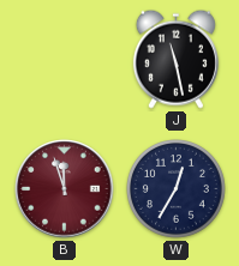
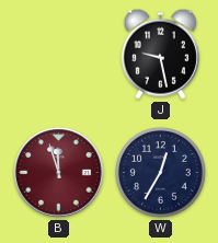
J: 11:28 -> 9:28 (160, 54)
